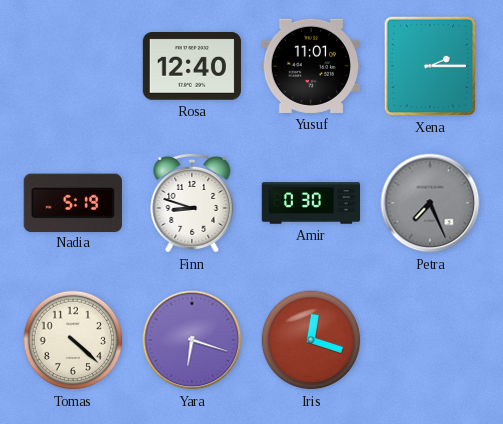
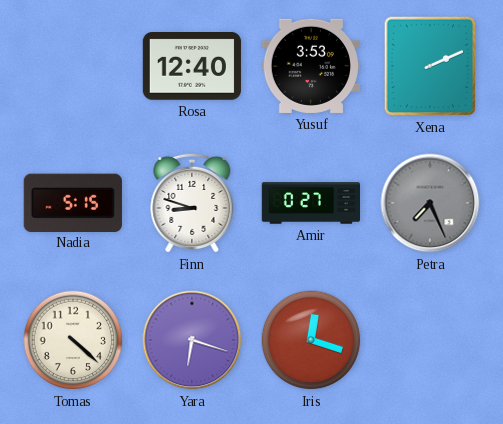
Yusuf: 11:01 -> 3:53 (311, 66)
Xena: 2:15 -> 2:11 (430, 66)
Nadia: 5:19 -> 5:15 (73, 202)
Amir: 0:30 -> 0:27 (310, 203)
